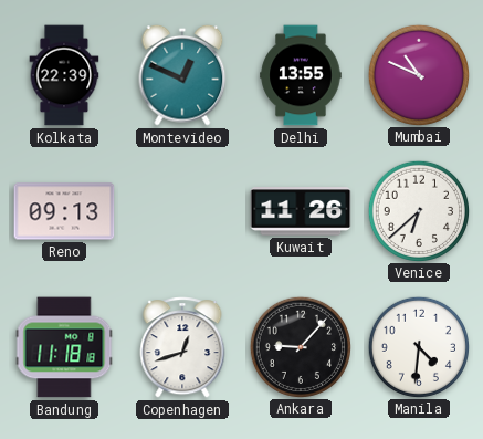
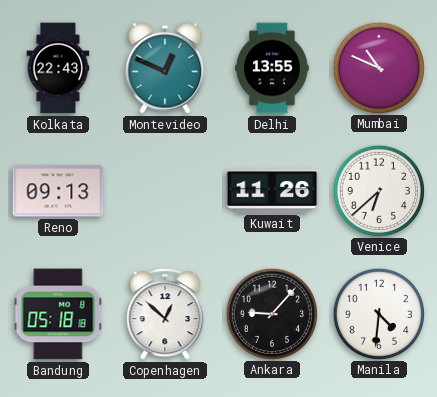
Kolkata: 22:39 -> 22:43 (58, 68)
Bandung: 11:18 -> 05:18 (58, 314)
Copenhagen: 12:42 -> 12:52 (165, 314)
